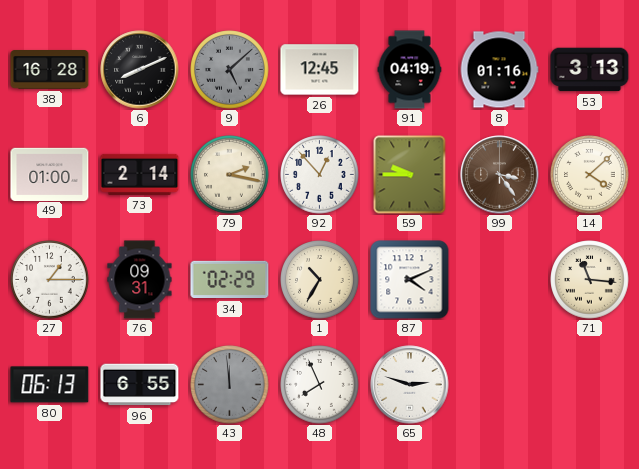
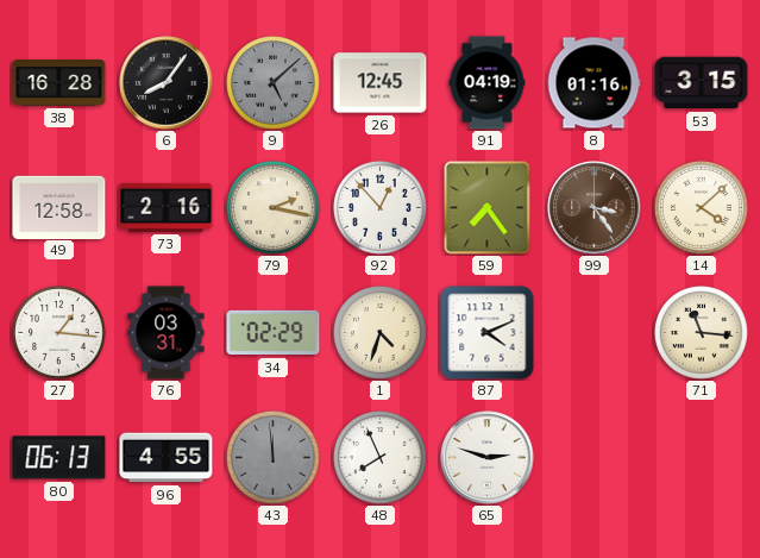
6: 8:11 -> 8:06 (167, 83)
53: 3:13 -> 3:15 (702, 83)
49: 01:00 -> 12:58 (59, 207)
73: 2:14 -> 2:16 (167, 207)
59: 9:45 -> 7:24 (488, 208)
27: 1:15 -> 1:16 (59, 333)
76: 09:31 -> 03:31 (167, 333)
1: 10:35 -> 4:33 (381, 333)
96: 6:55 -> 4:55 (167, 458)
